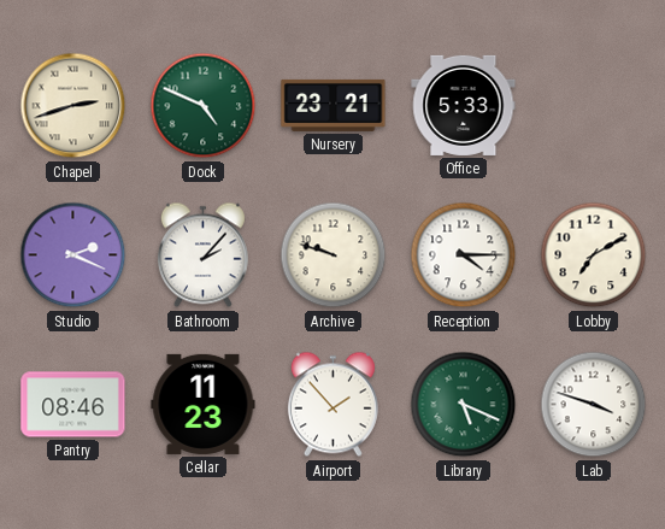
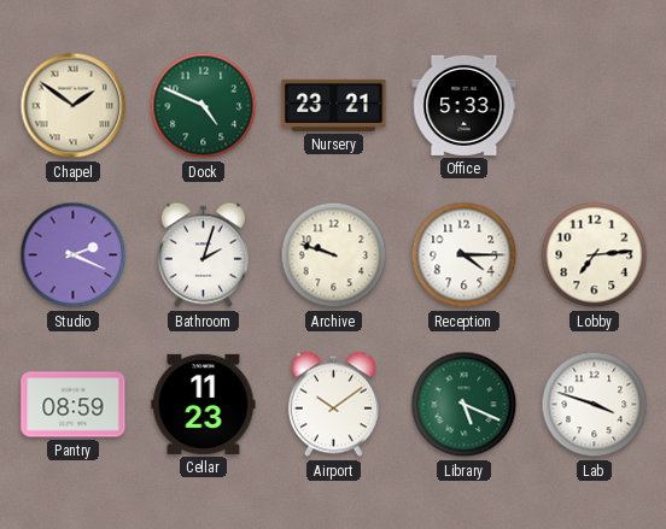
Chapel: 2:42 -> 1:51 (74, 106)
Bathroom: 2:07 -> 2:03 (203, 255)
Lobby: 7:10 -> 7:14 (595, 255)
Pantry: 08:46 -> 08:59 (74, 405)
Airport: 1:53 -> 10:09 (333, 405)
